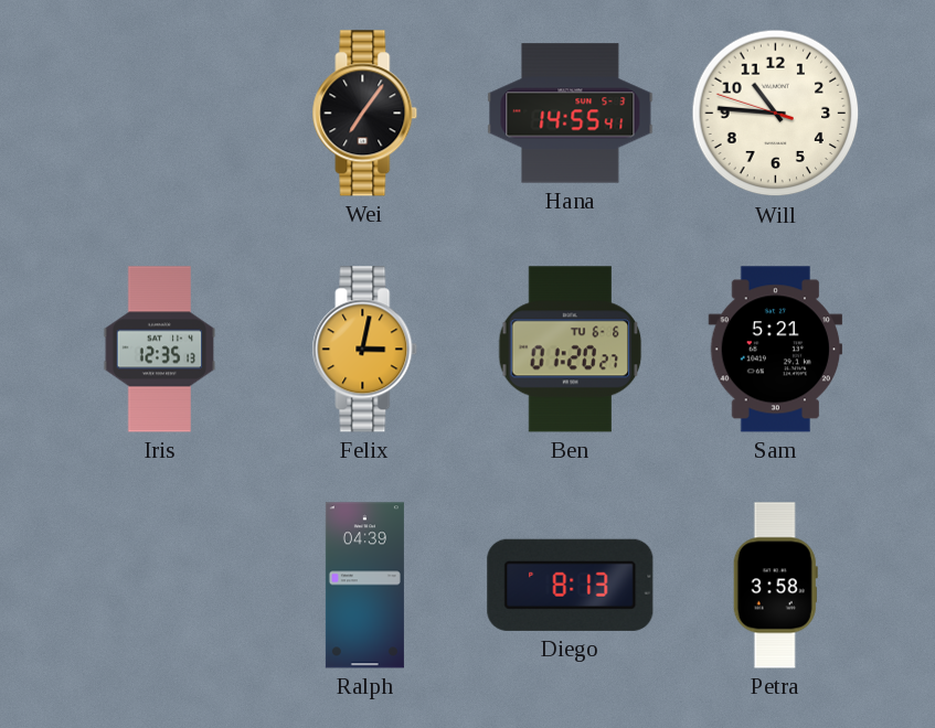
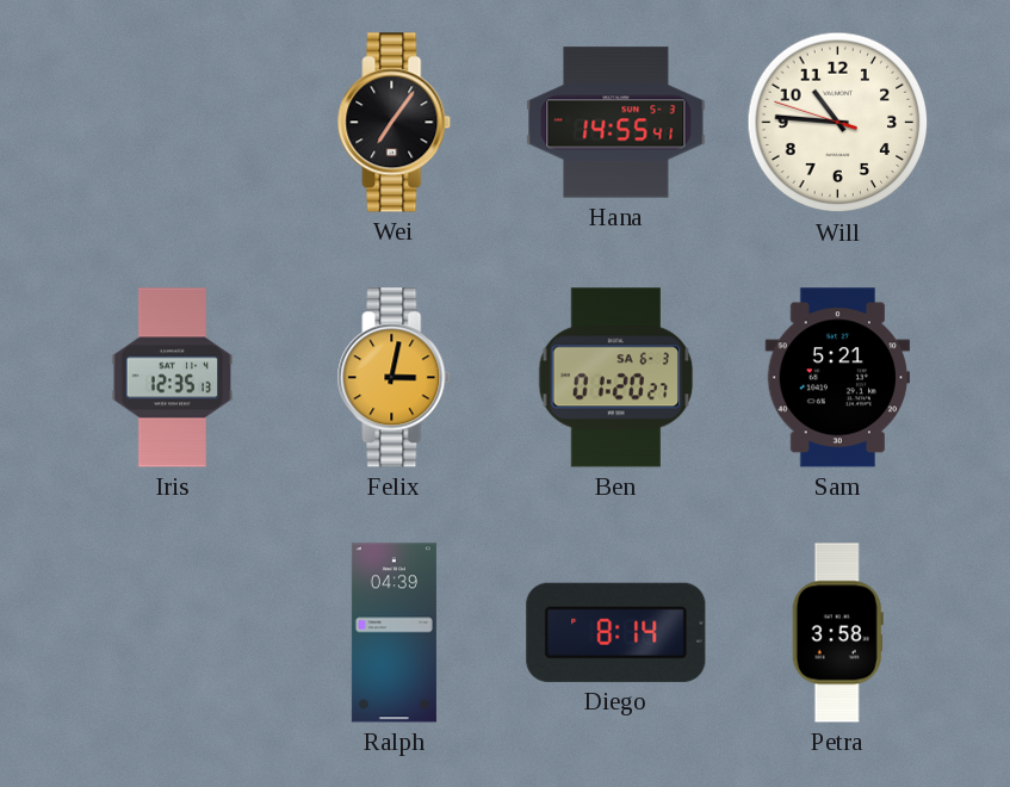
Ben date: TU 6-6 -> SA 6-3 (616, 378)
Diego: 8:13 -> 8:14 (616, 632)
